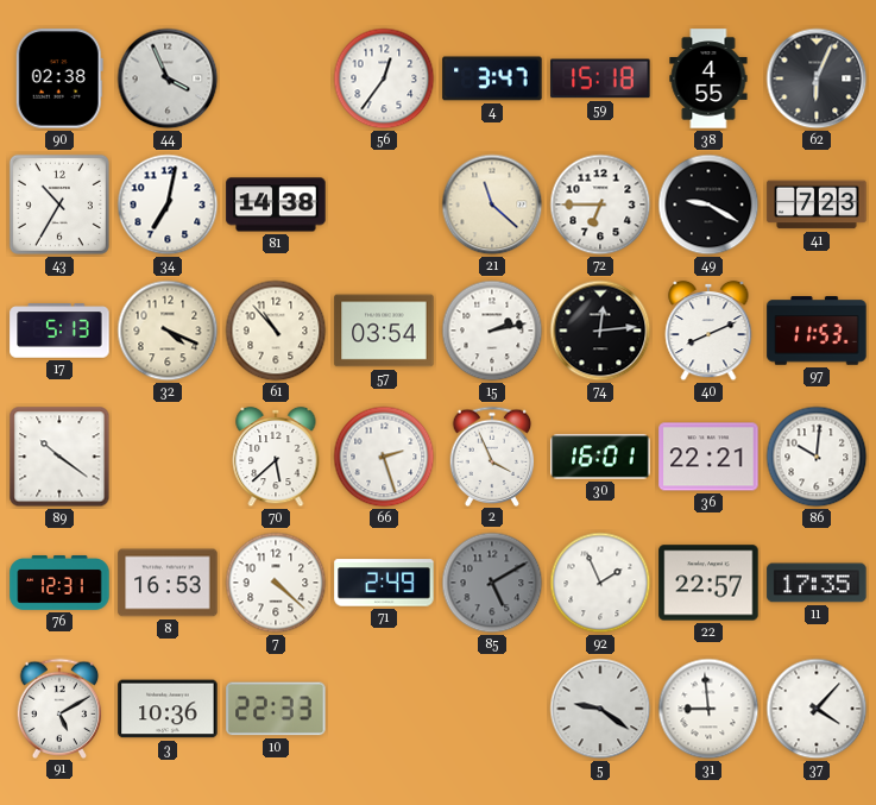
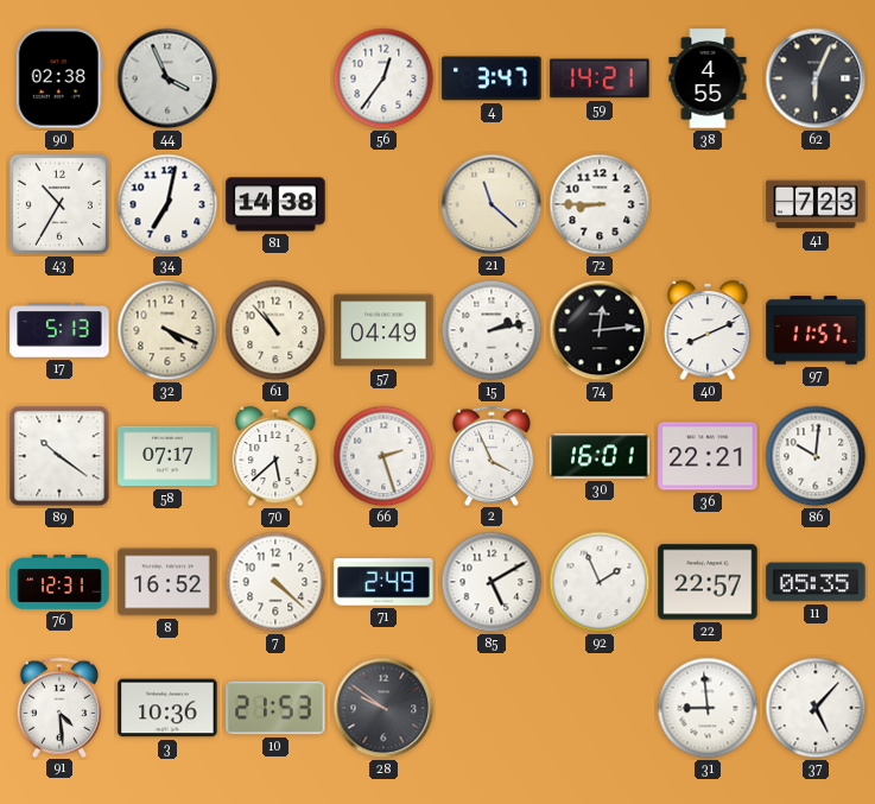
59: 15:18 -> 14:21 (600, 78)
72: 6:45 -> 8:45 (600, 204)
49: 9:20 -> none (708, 205)
57: 03:54 -> 04:49 (383, 330)
97: 11:53 -> 11:57 (816, 330)
58: none -> 07:17 (167, 456)
8: 16:53 -> 16:52 (167, 582)
85 dial: grey -> white (492, 582)
11: 17:35 -> 05:35 (816, 582)
91: 5:10 -> 4:29 (59, 707)
10: 22:33 -> 21:53 (275, 708)
28: none -> 9:51 (383, 708)
5: 9:21 -> none (600, 709)
37: 4:07 -> 5:07 (816, 708)
